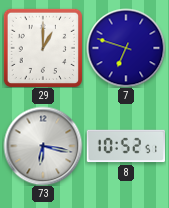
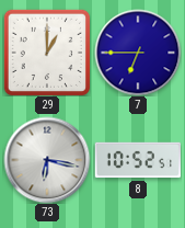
7: 6:48 -> 6:45 (138, 53)
